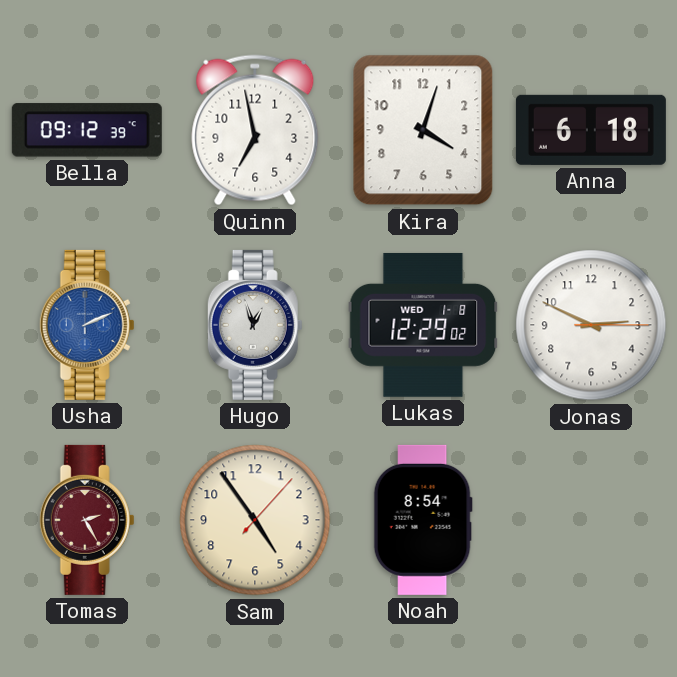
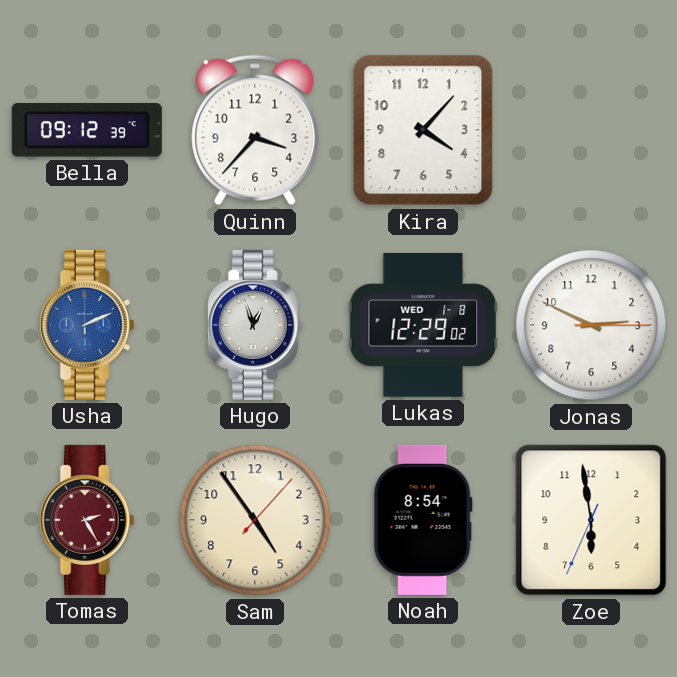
Quinn: 6:58 -> 3:37 (255, 130)
Kira: 4:03 -> 4:07 (423, 130)
Anna: 6:18 -> none (591, 130)
Zoe: none -> 5:58 (591, 520)
